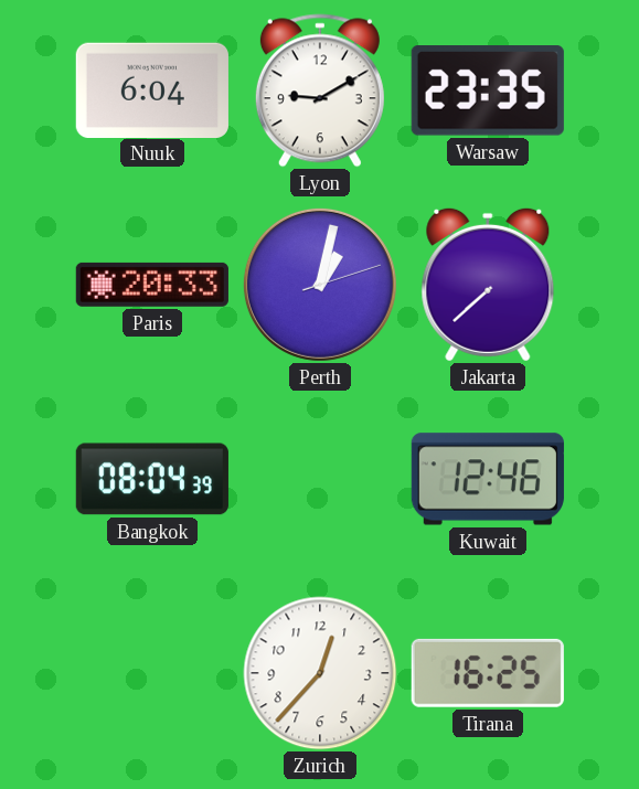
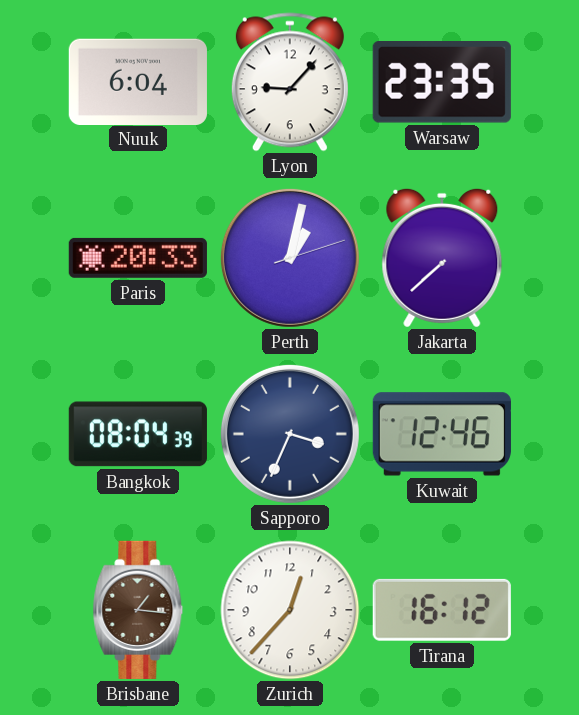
Lyon: 9:10 -> 9:07 (290, 82)
Sapporo: none -> 3:34 (290, 434)
Brisbane: none -> 1:16 (138, 610)
Tirana: 16:25 -> 16:12 (442, 610)
